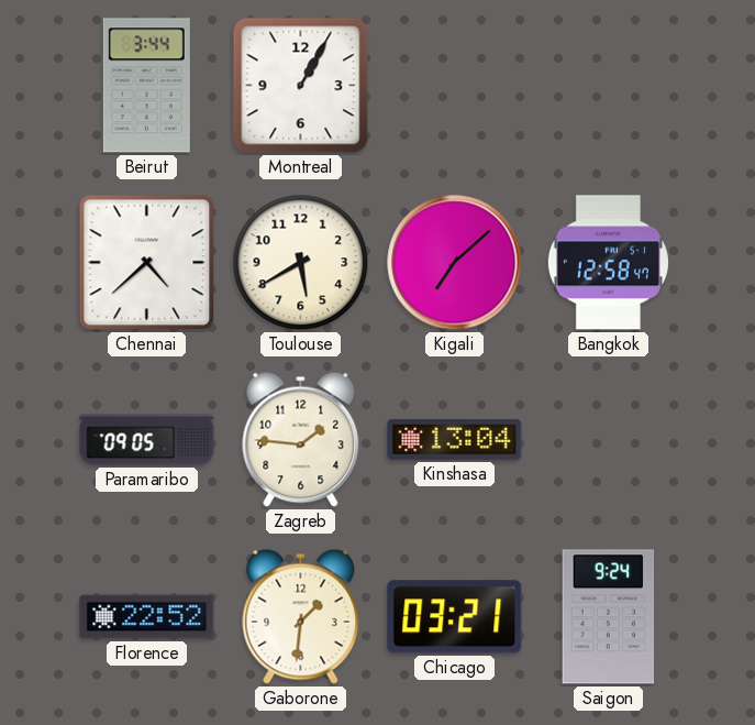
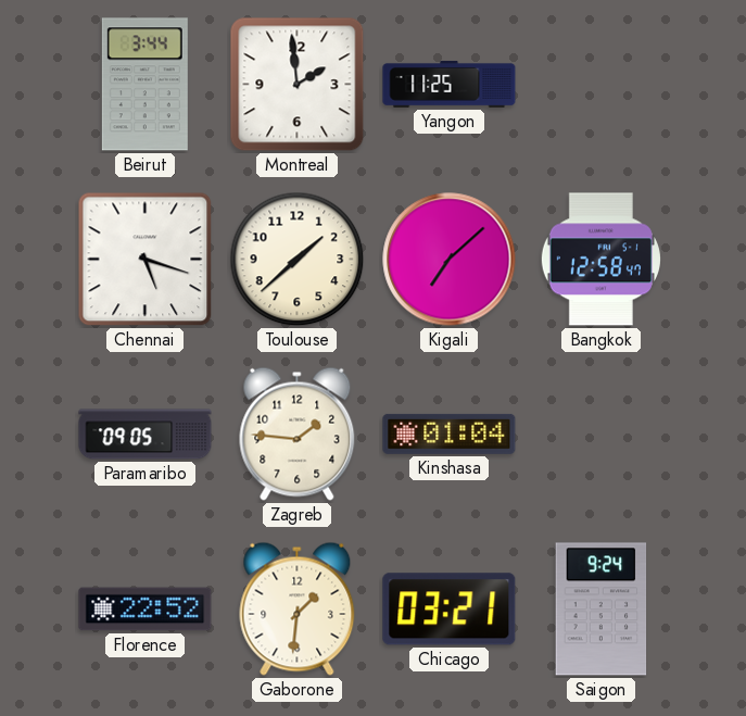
Montreal: 1:05 -> 1:59 (298, 85)
Yangon: none -> 11:25 (450, 84)
Chennai: 4:38 -> 5:18 (146, 260)
Toulouse: 5:40 -> 1:38 (298, 260)
Kinshasa: 13:04 -> 01:04 (450, 434)
